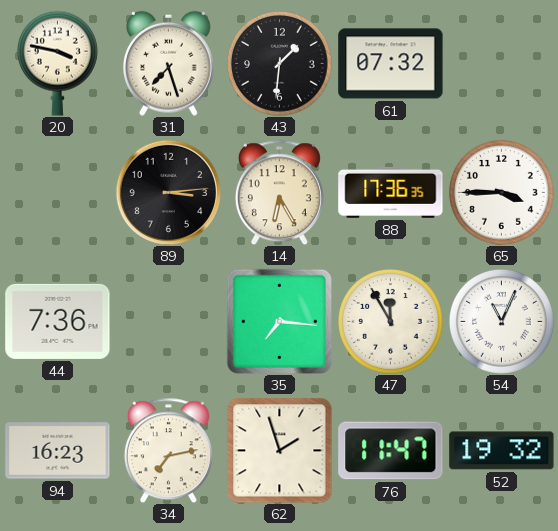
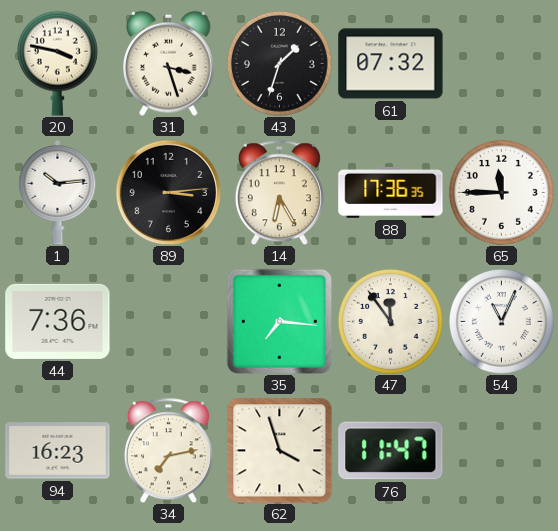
31: 7:27 -> 3:27 (169, 63)
43: 1:31 -> 1:33 (279, 63)
1: none -> 10:14 (58, 193)
65: 3:45 -> 11:45 (501, 192)
47: 11:55 -> 11:54 (390, 321)
62: 1:57 -> 3:57 (279, 450)
52: 19:32 -> none (502, 451)
